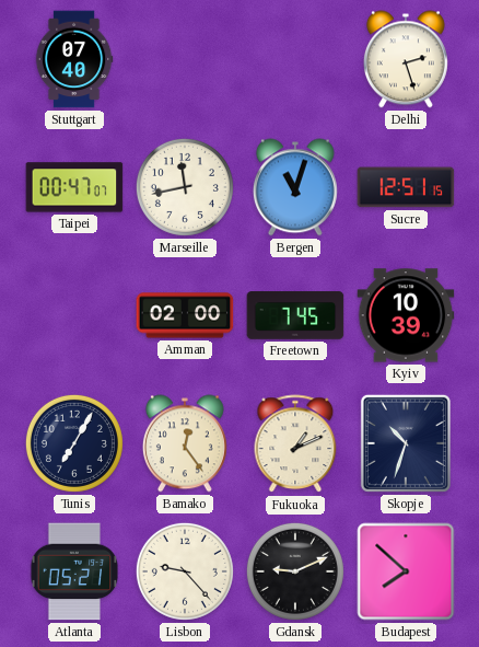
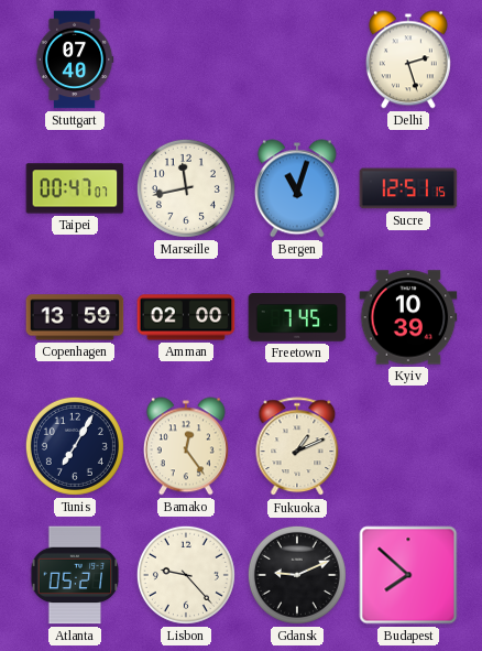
Copenhagen: none -> 13:59 (75, 317)
Skopje: 10:33 -> none (406, 443)
